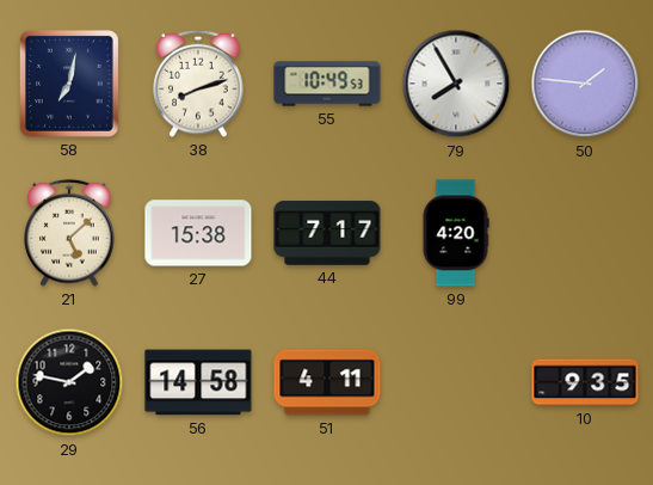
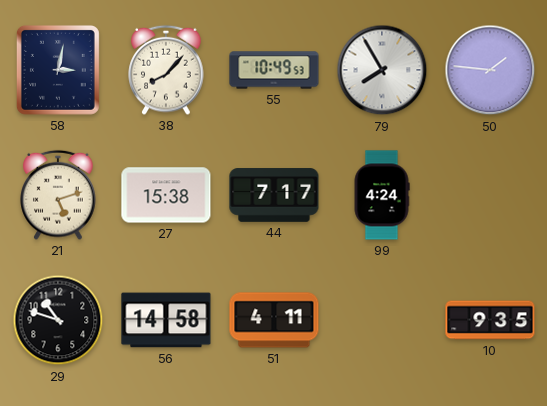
58: 7:02 -> 3:02 (58, 70)
38: 8:12 -> 8:07 (166, 70)
21: 5:08 -> 5:12 (58, 195)
99: 4:20 -> 4:24 (382, 195)
29: 1:47 -> 10:48 (58, 320)
